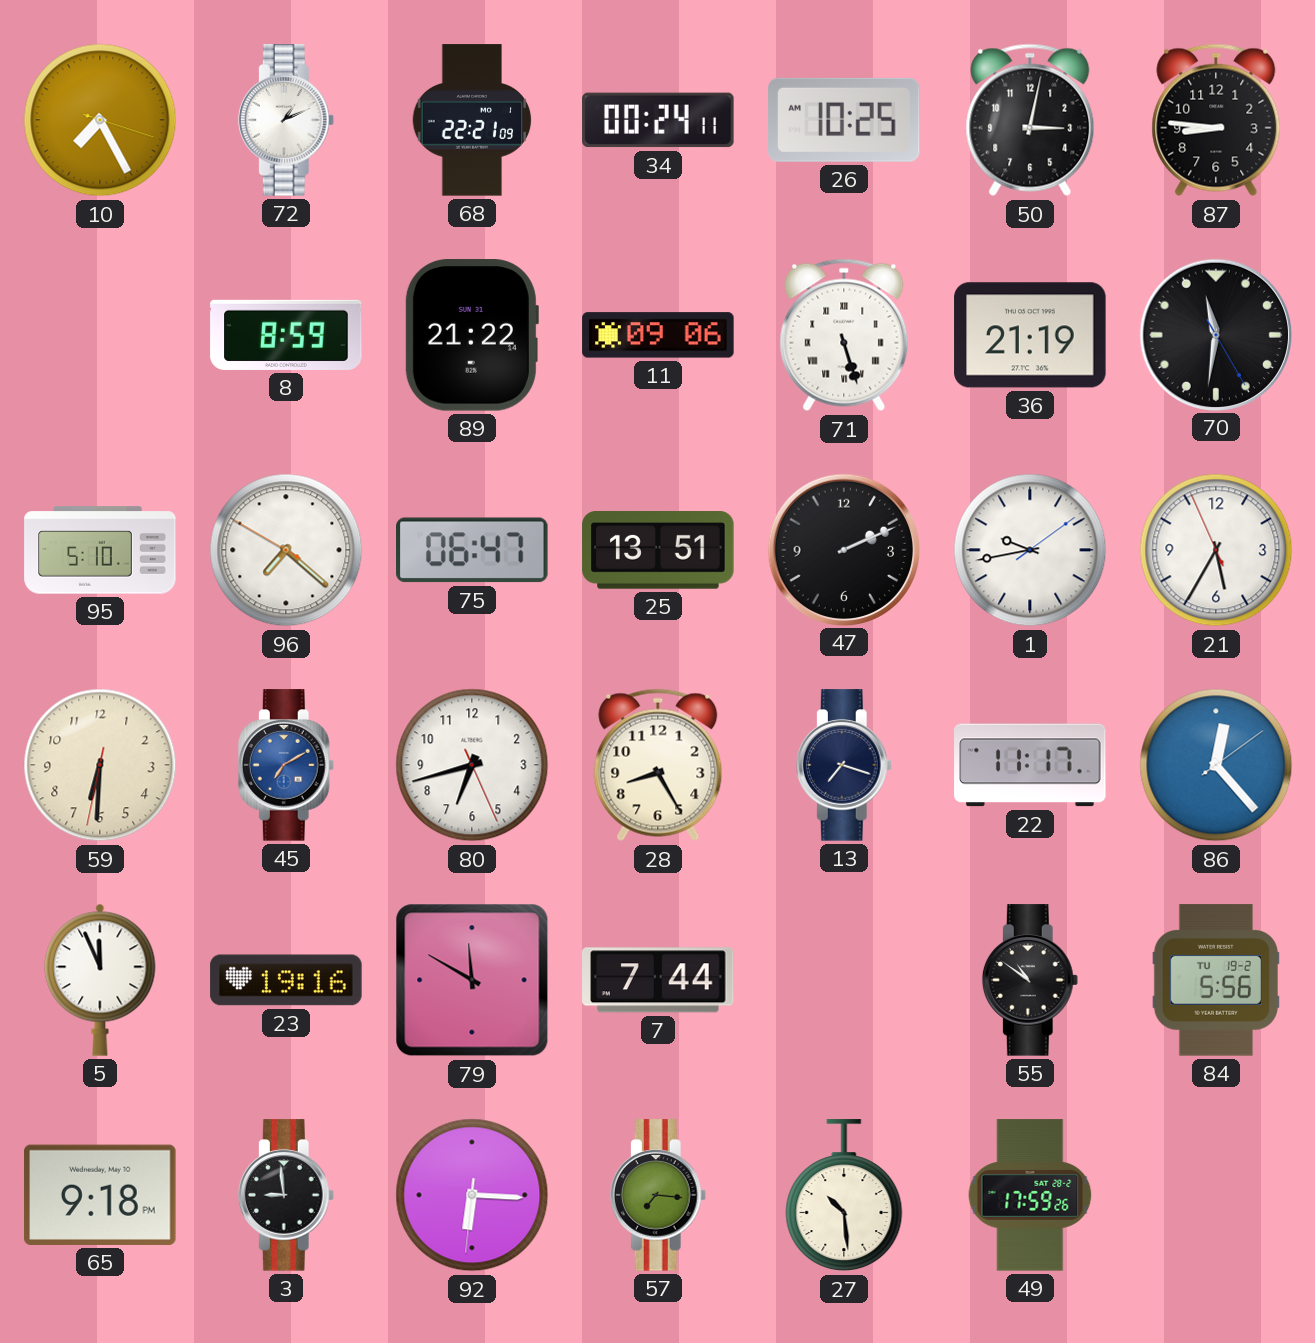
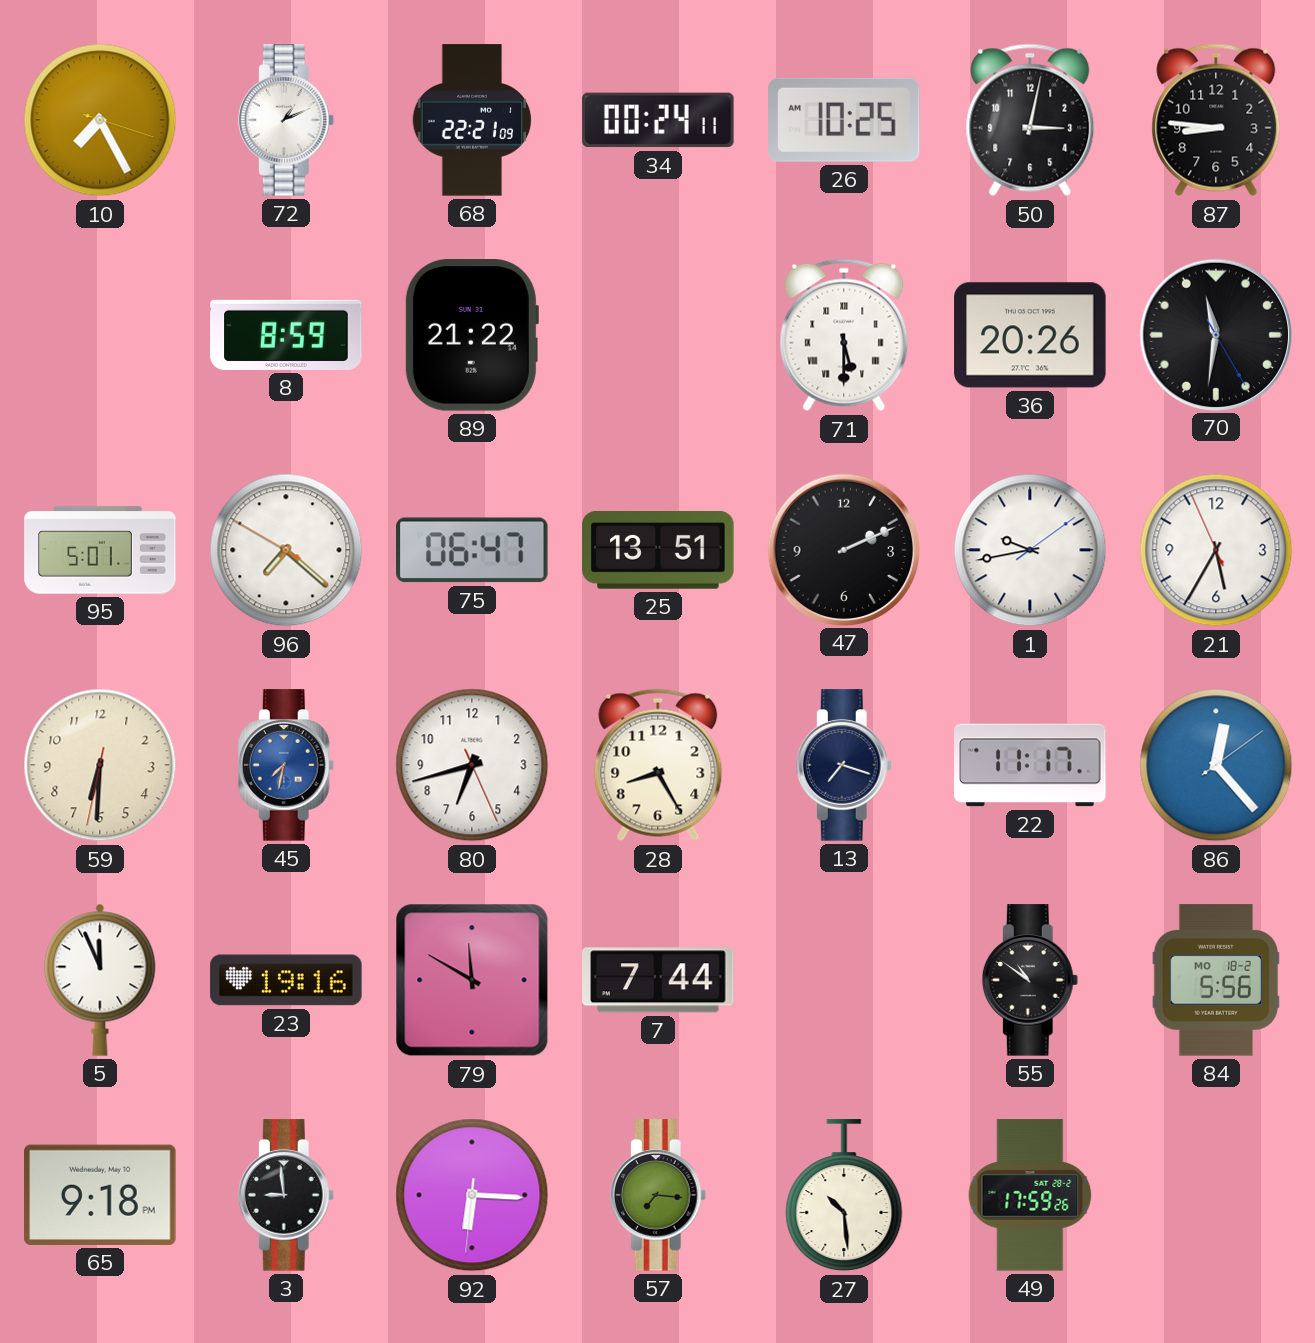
11: 09:06 -> none (658, 335)
71: 5:27 -> 5:30 (844, 335)
36: 21:19 -> 20:26 (1030, 335)
95: 5:10 -> 5:01 (100, 550)
45: 7:10 -> 7:32 (286, 765)
84 date: TU 19-2 -> MO 18-2 (1216, 980)
